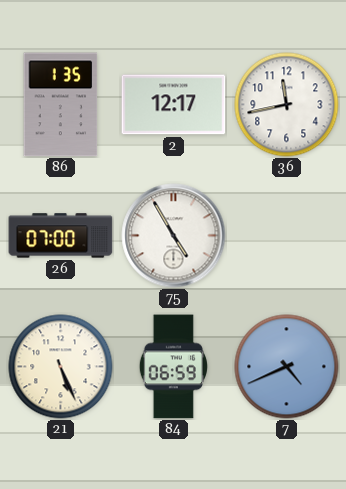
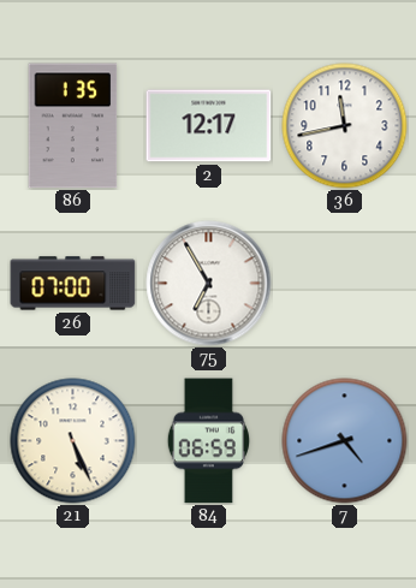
75: 4:55 -> 6:55 (209, 284)
7: 4:41 -> 4:42 (345, 441)
